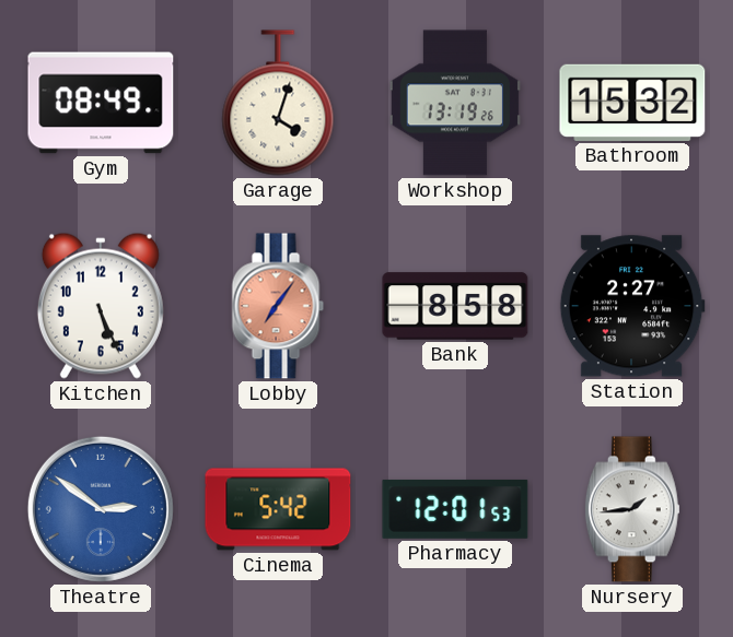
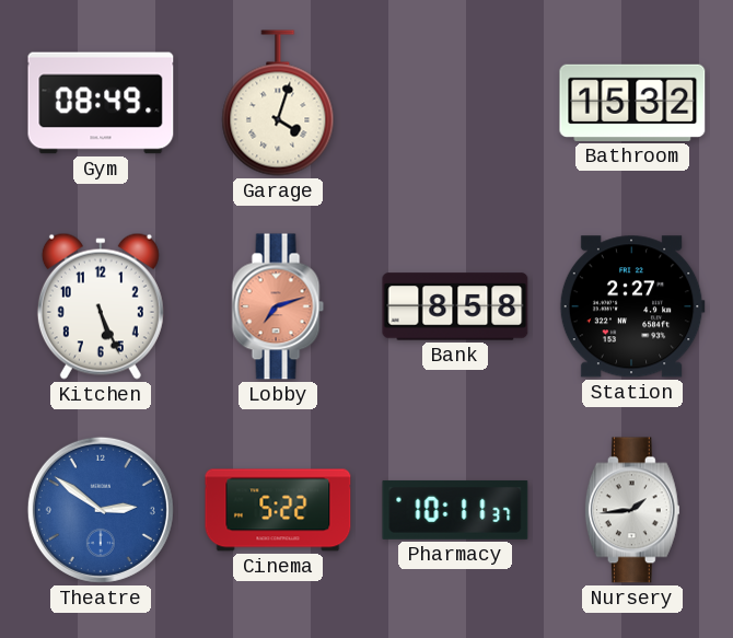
Workshop: 13:19 -> none (455, 103)
Lobby: 7:06 -> 7:12 (278, 306)
Cinema: 5:42 -> 5:22 (278, 510)
Pharmacy: 12:01 -> 10:11 (455, 510)
